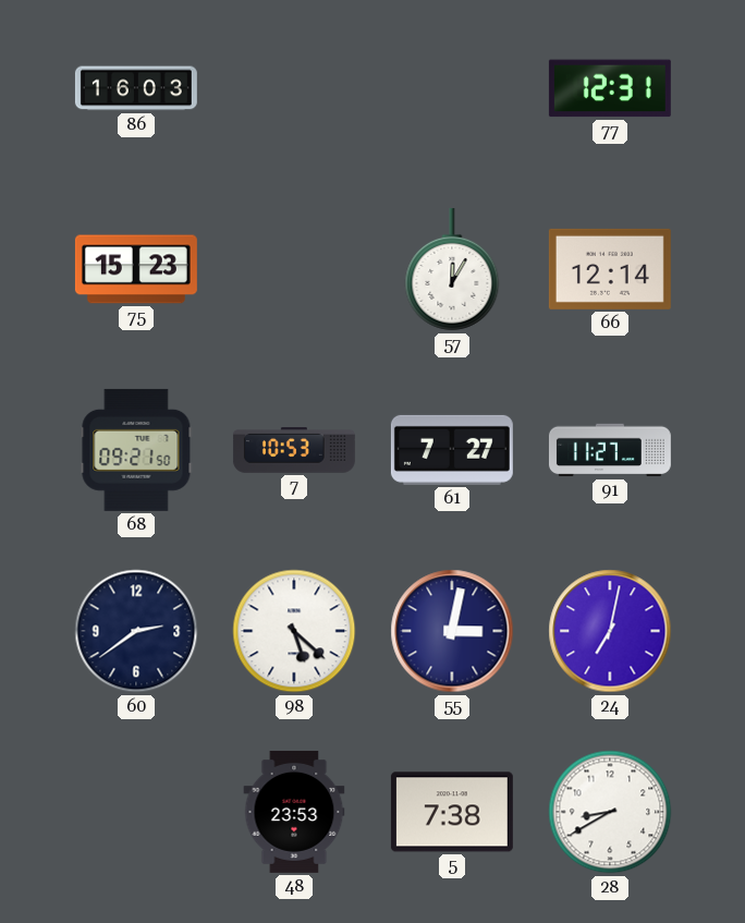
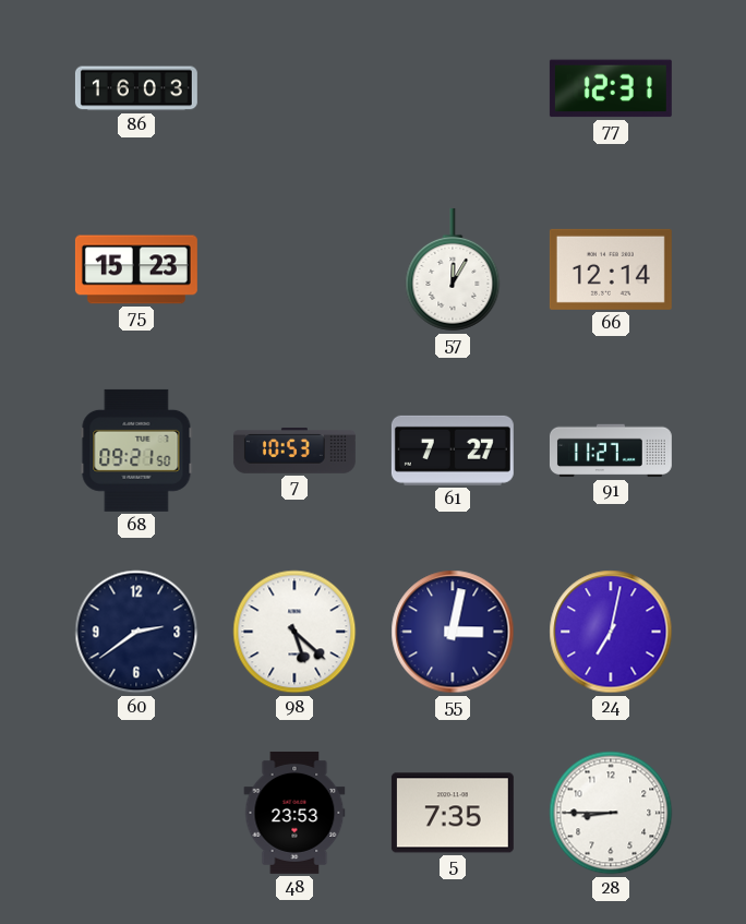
5: 7:38 -> 7:35 (453, 813)
28: 8:40 -> 8:45 (611, 813)
